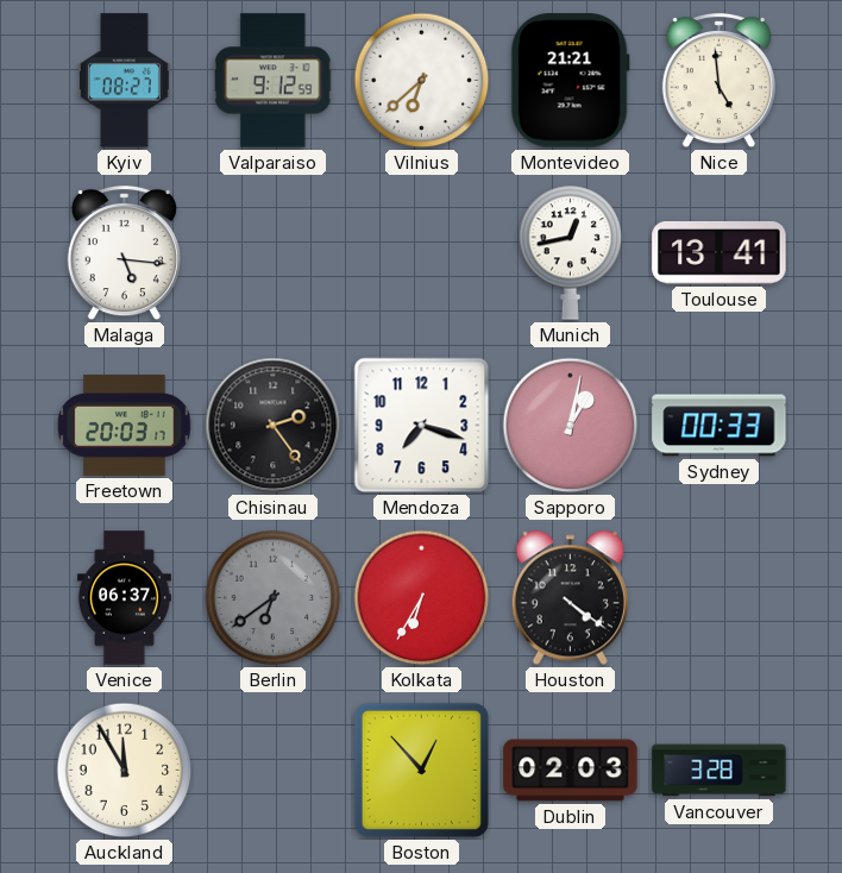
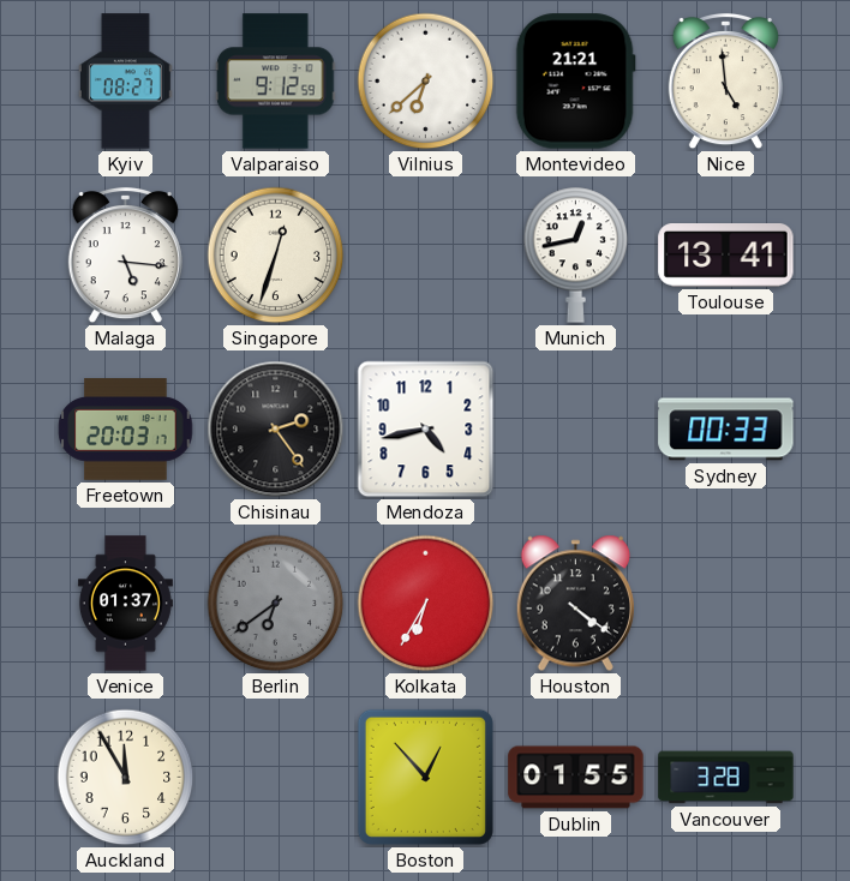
Singapore: none -> 12:33 (276, 256)
Mendoza: 7:18 -> 4:43 (426, 430)
Sapporo: 1:02 -> none (571, 426)
Venice: 06:37 -> 01:37 (125, 604)
Dublin: 02:03 -> 01:55 (576, 778)
